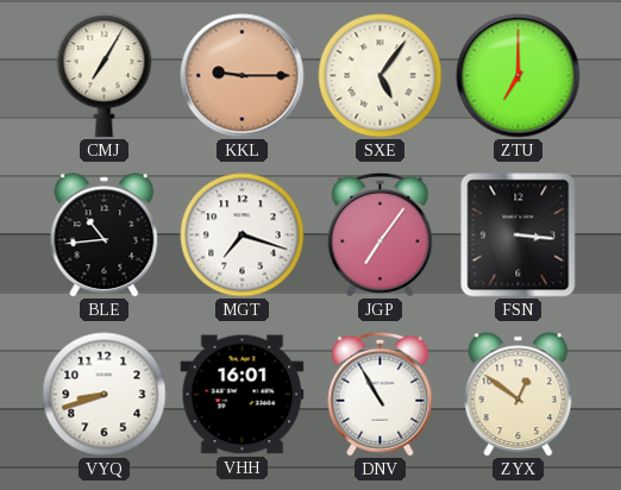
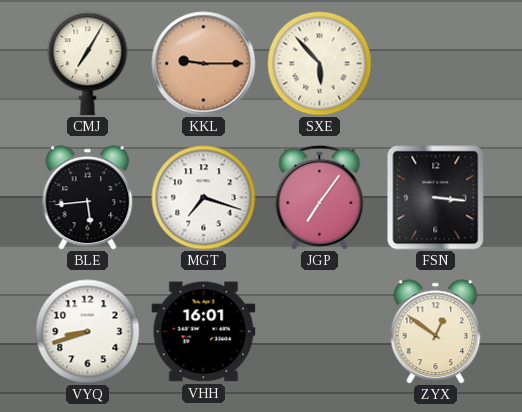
SXE: 5:06 -> 5:53 (320, 64)
ZTU: 7:00 -> none (519, 76)
BLE: 10:44 -> 5:44 (88, 198)
DNV: 10:55 -> none (381, 394)
